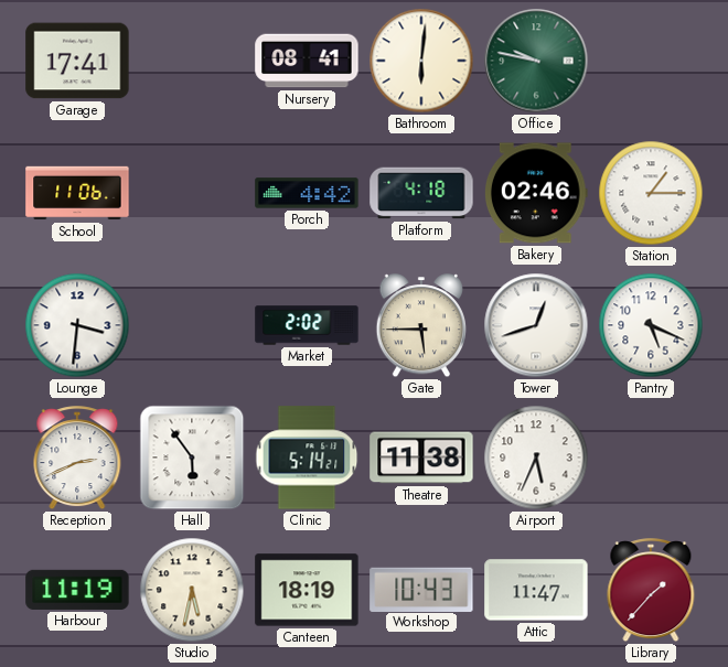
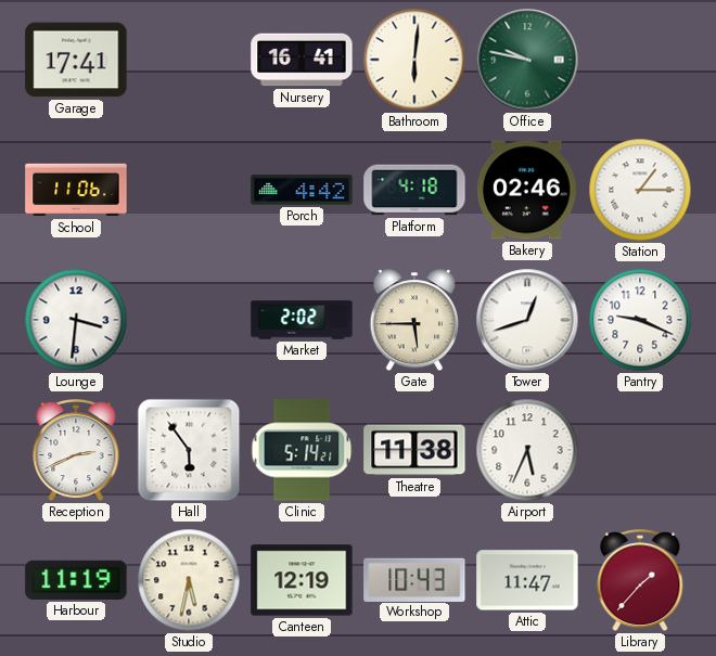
Nursery: 08:41 -> 16:41 (302, 60)
Pantry: 5:19 -> 9:19 (640, 320)
Canteen: 18:19 -> 12:19 (302, 580)
